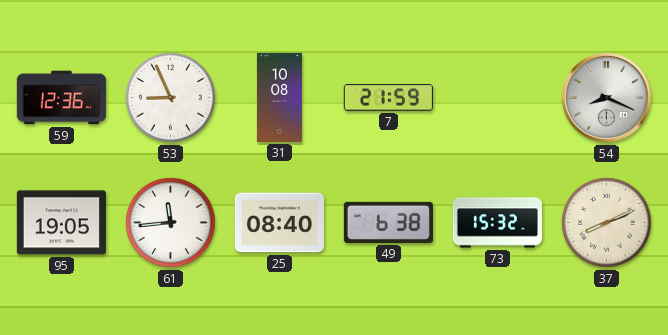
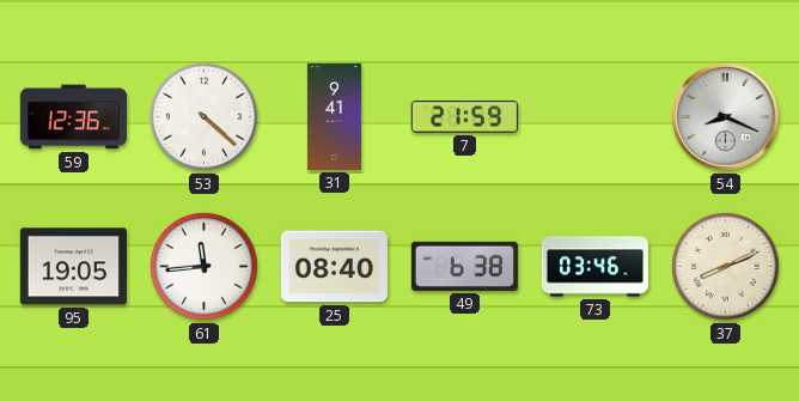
53: 8:56 -> 4:22 (205, 117)
31: 10:08 -> 9:41 (334, 116)
73: 15:32 -> 03:46 (594, 267)
